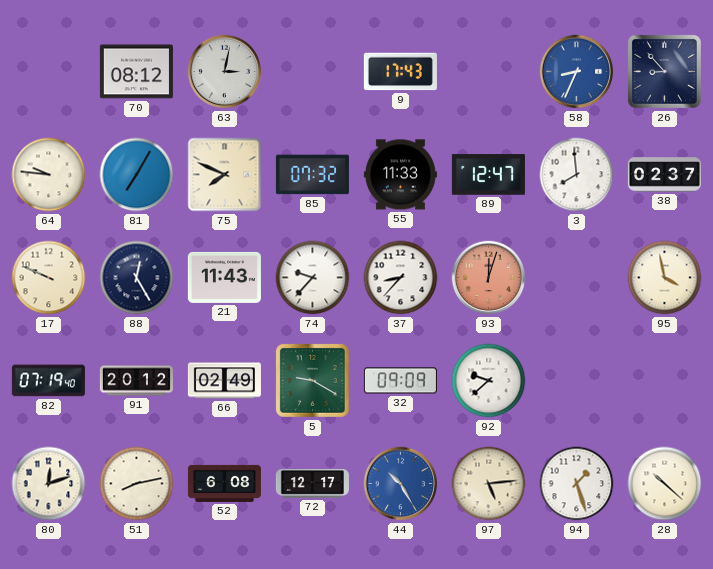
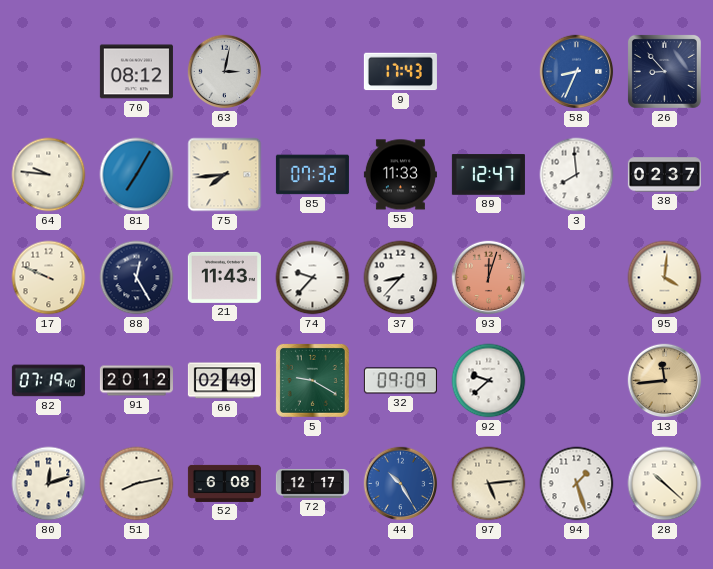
75: 7:49 -> 7:44 (225, 175)
95: 3:58 -> 4:01 (665, 278)
13: none -> 11:44 (665, 381)
